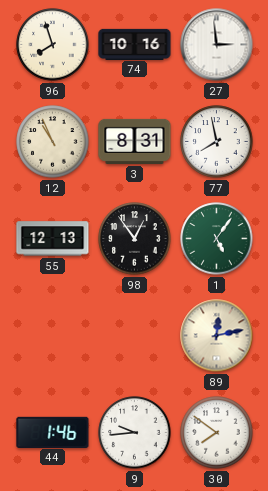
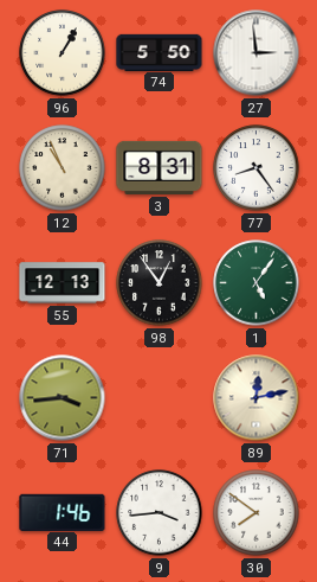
96: 7:57 -> 1:05 (63, 53)
74: 10:16 -> 5:50 (160, 52)
77: 7:58 -> 8:24 (257, 168)
71: none -> 3:44 (63, 398)
9: 9:44 -> 3:44 (160, 513)
